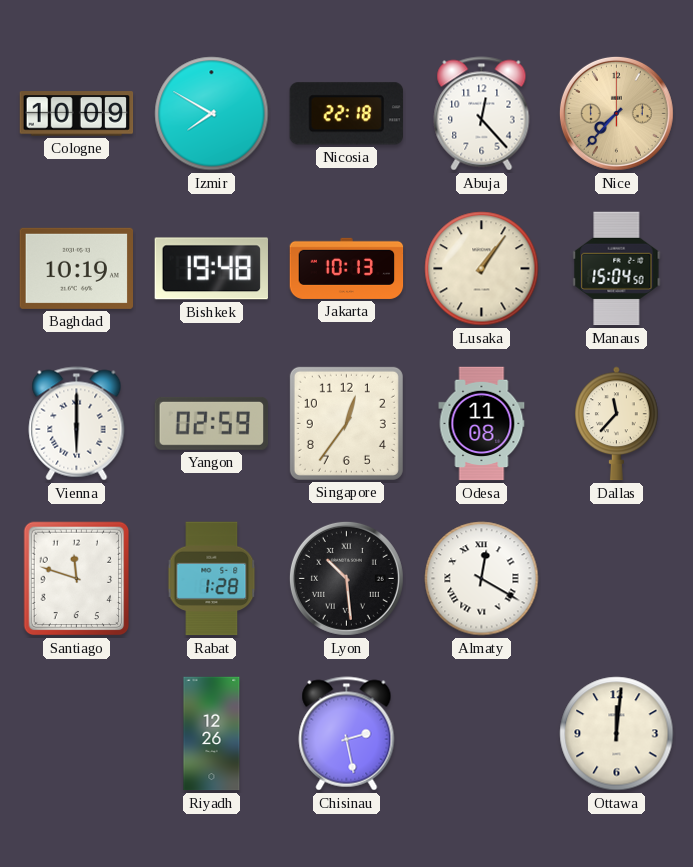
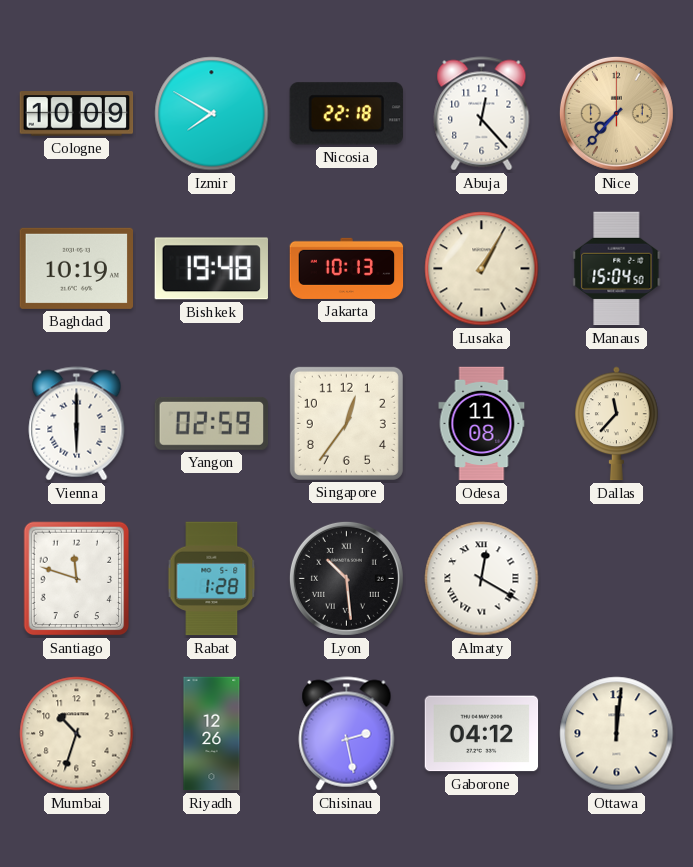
Lusaka: 1:06 -> 1:05 (482, 269)
Mumbai: none -> 10:33 (77, 734)
Gaborone: none -> 04:12 (482, 734)
